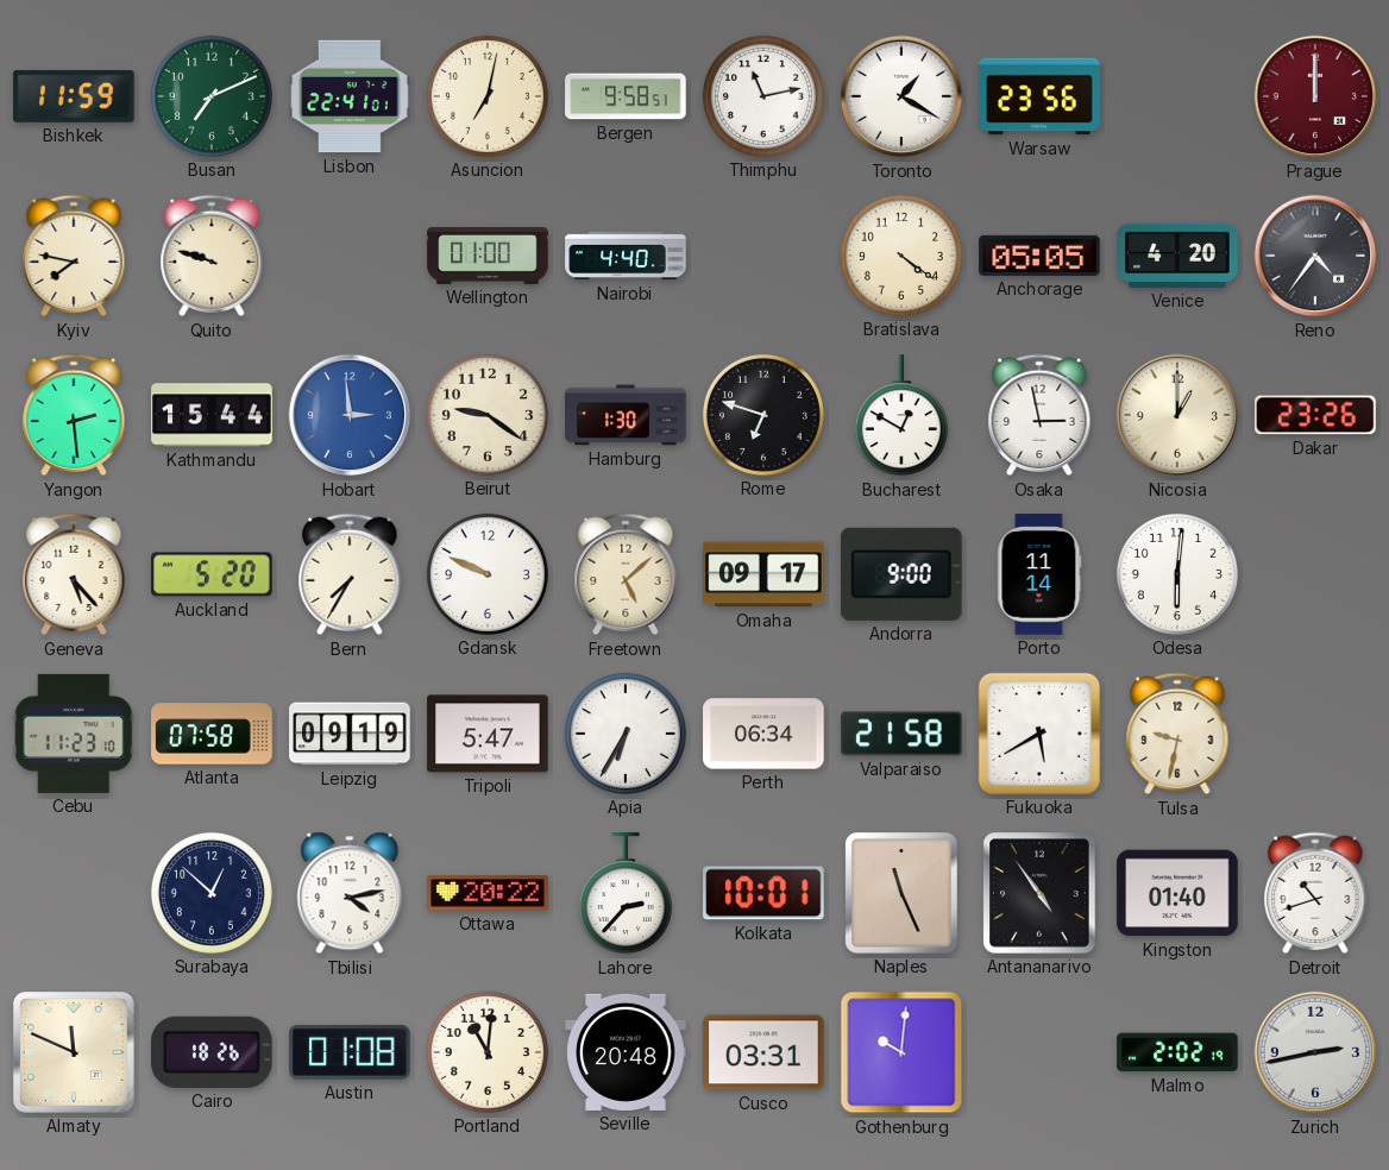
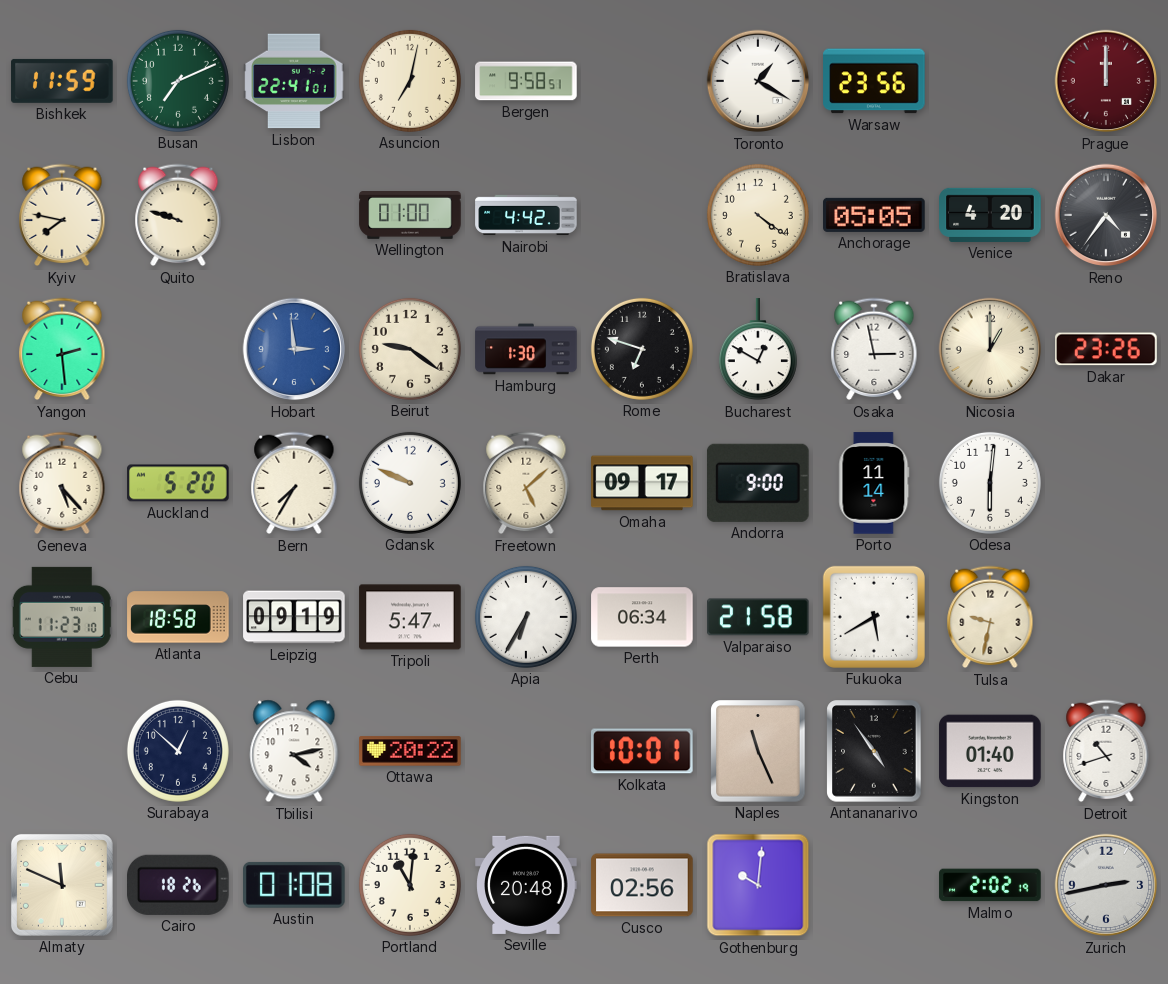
Thimphu: 11:13 -> none (763, 96)
Nairobi: 4:40 -> 4:42 (526, 215)
Kathmandu: 15:44 -> none (212, 415)
Atlanta: 07:58 -> 18:58 (178, 617)
Lahore: 2:37 -> none (626, 894)
Cusco: 03:31 -> 02:56 (642, 885)
